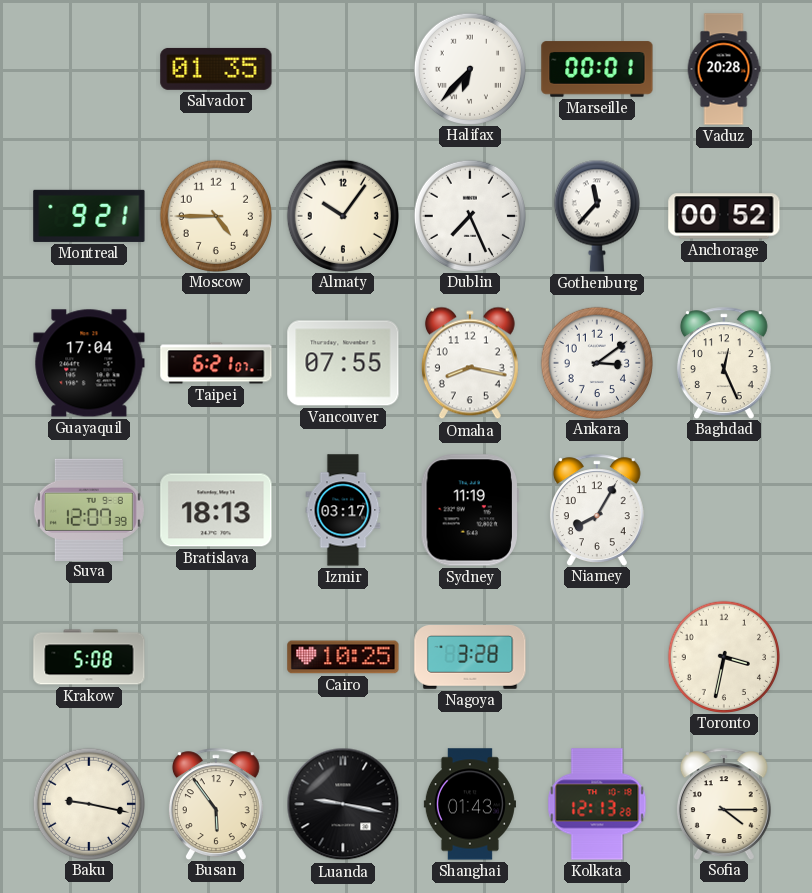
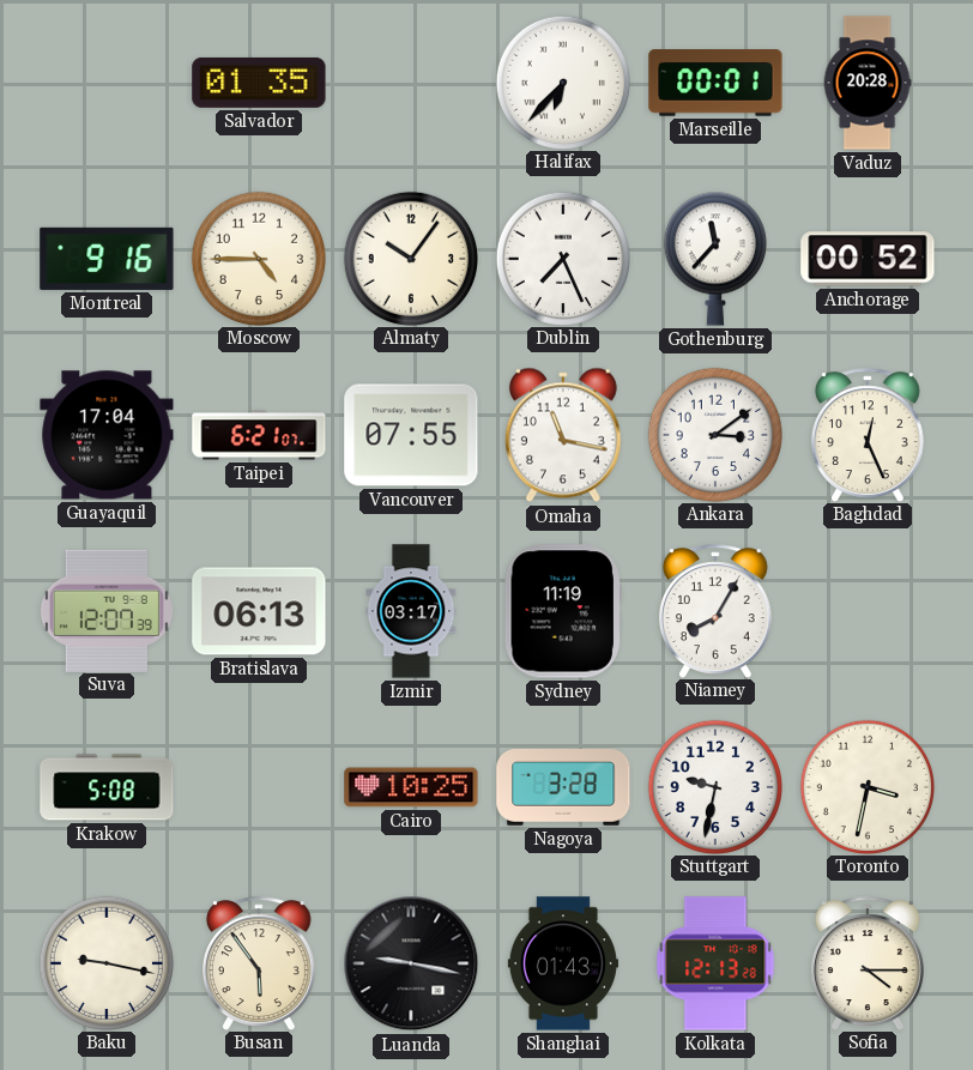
Montreal: 9:21 -> 9:16 (107, 259)
Omaha: 8:17 -> 11:17 (563, 435)
Bratislava: 18:13 -> 06:13 (259, 611)
Stuttgart: none -> 9:32 (714, 786)
